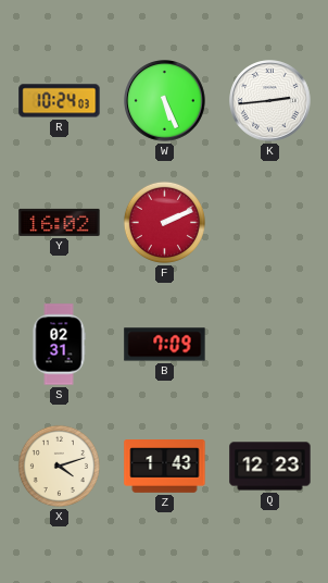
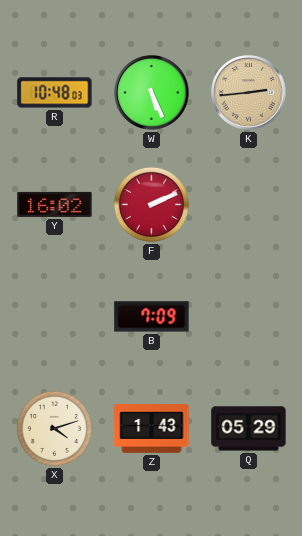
R: 10:24 -> 10:48 (55, 93)
K dial: white -> champagne (249, 93)
S: 02:31 -> none (59, 345)
Q: 12:23 -> 05:29 (249, 429)
